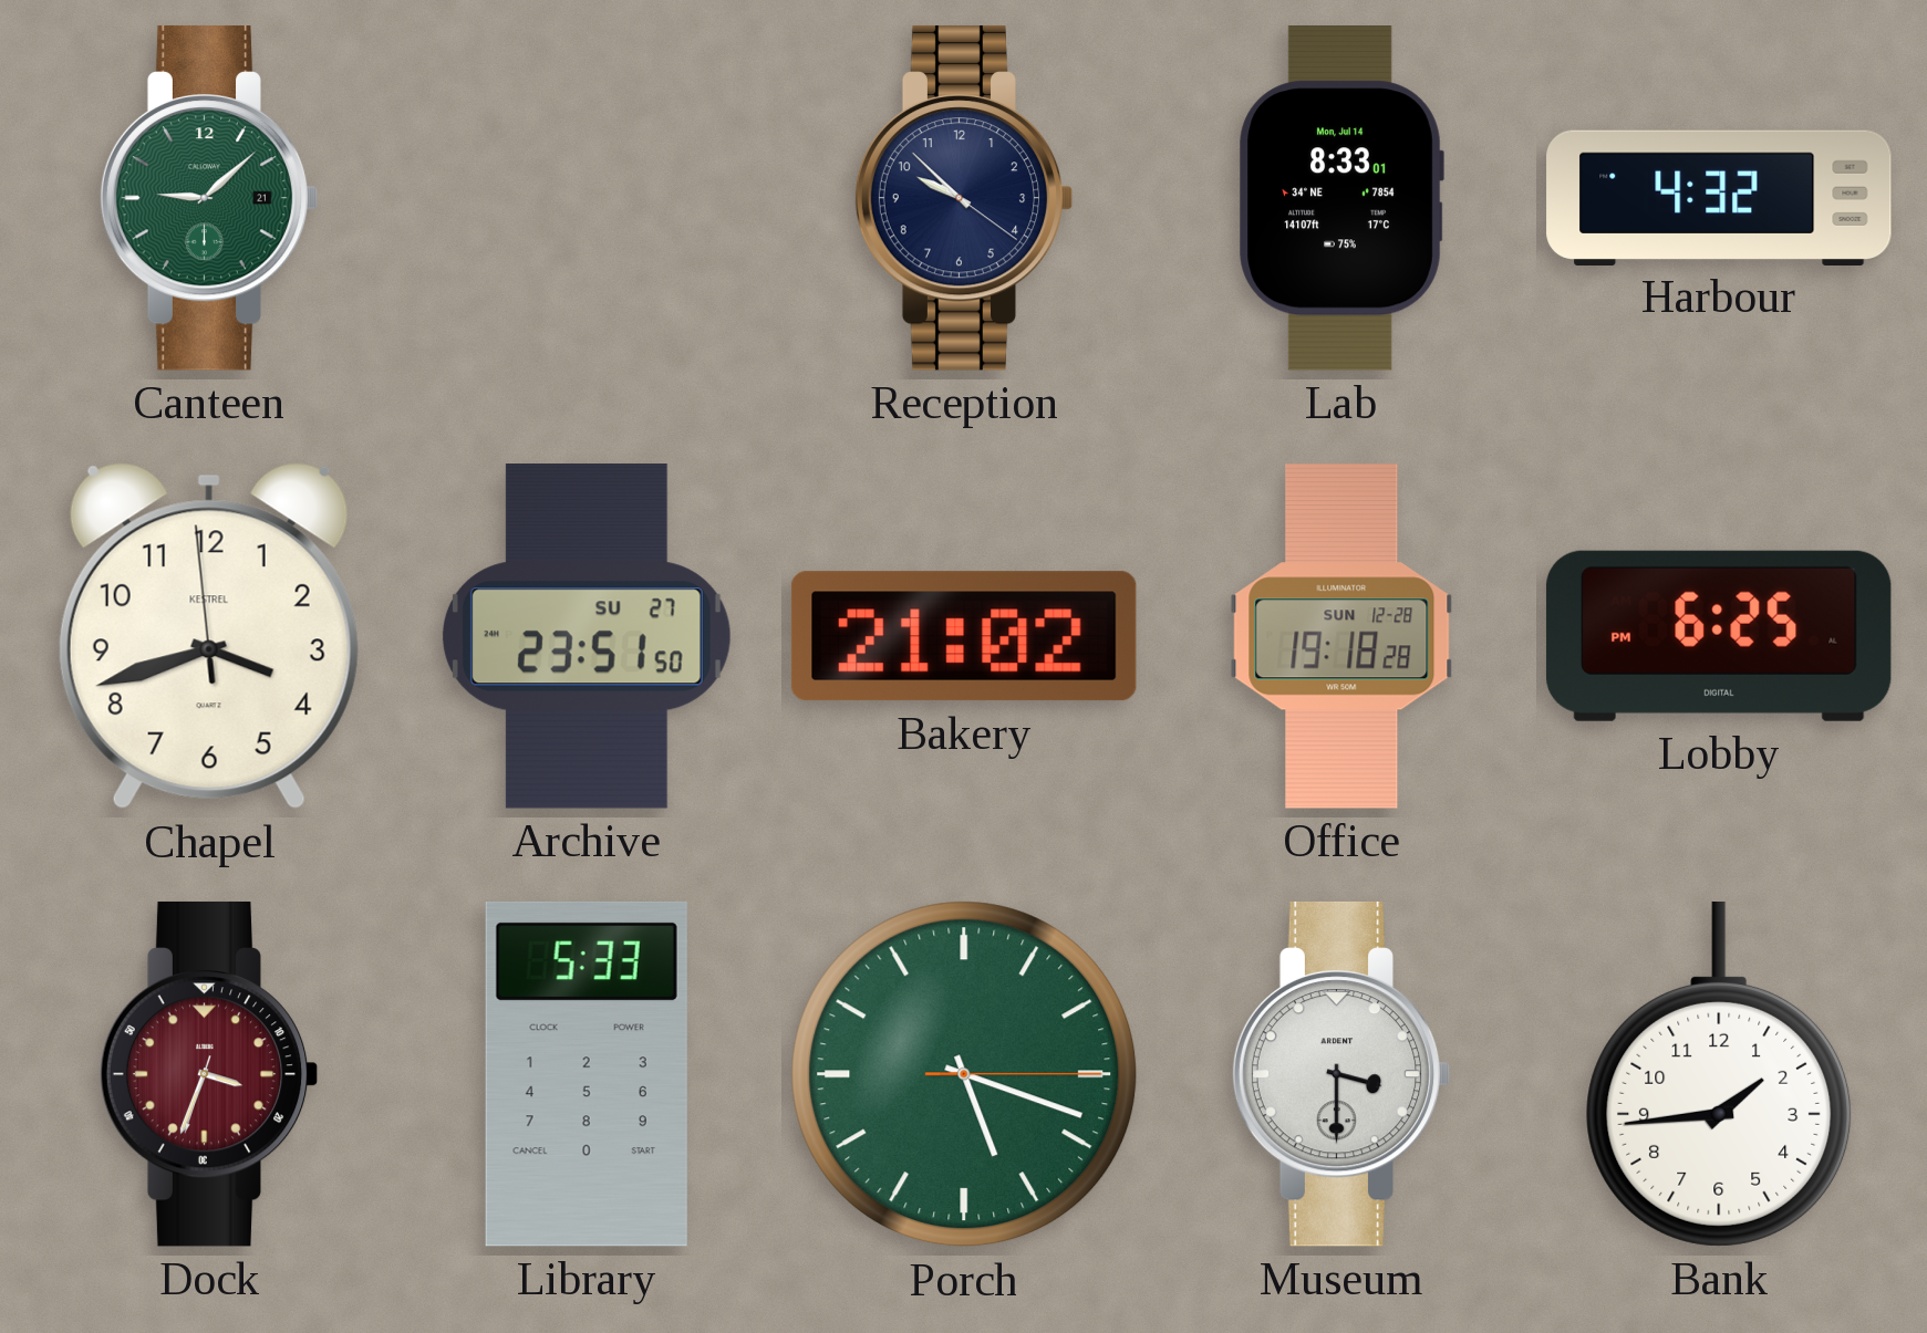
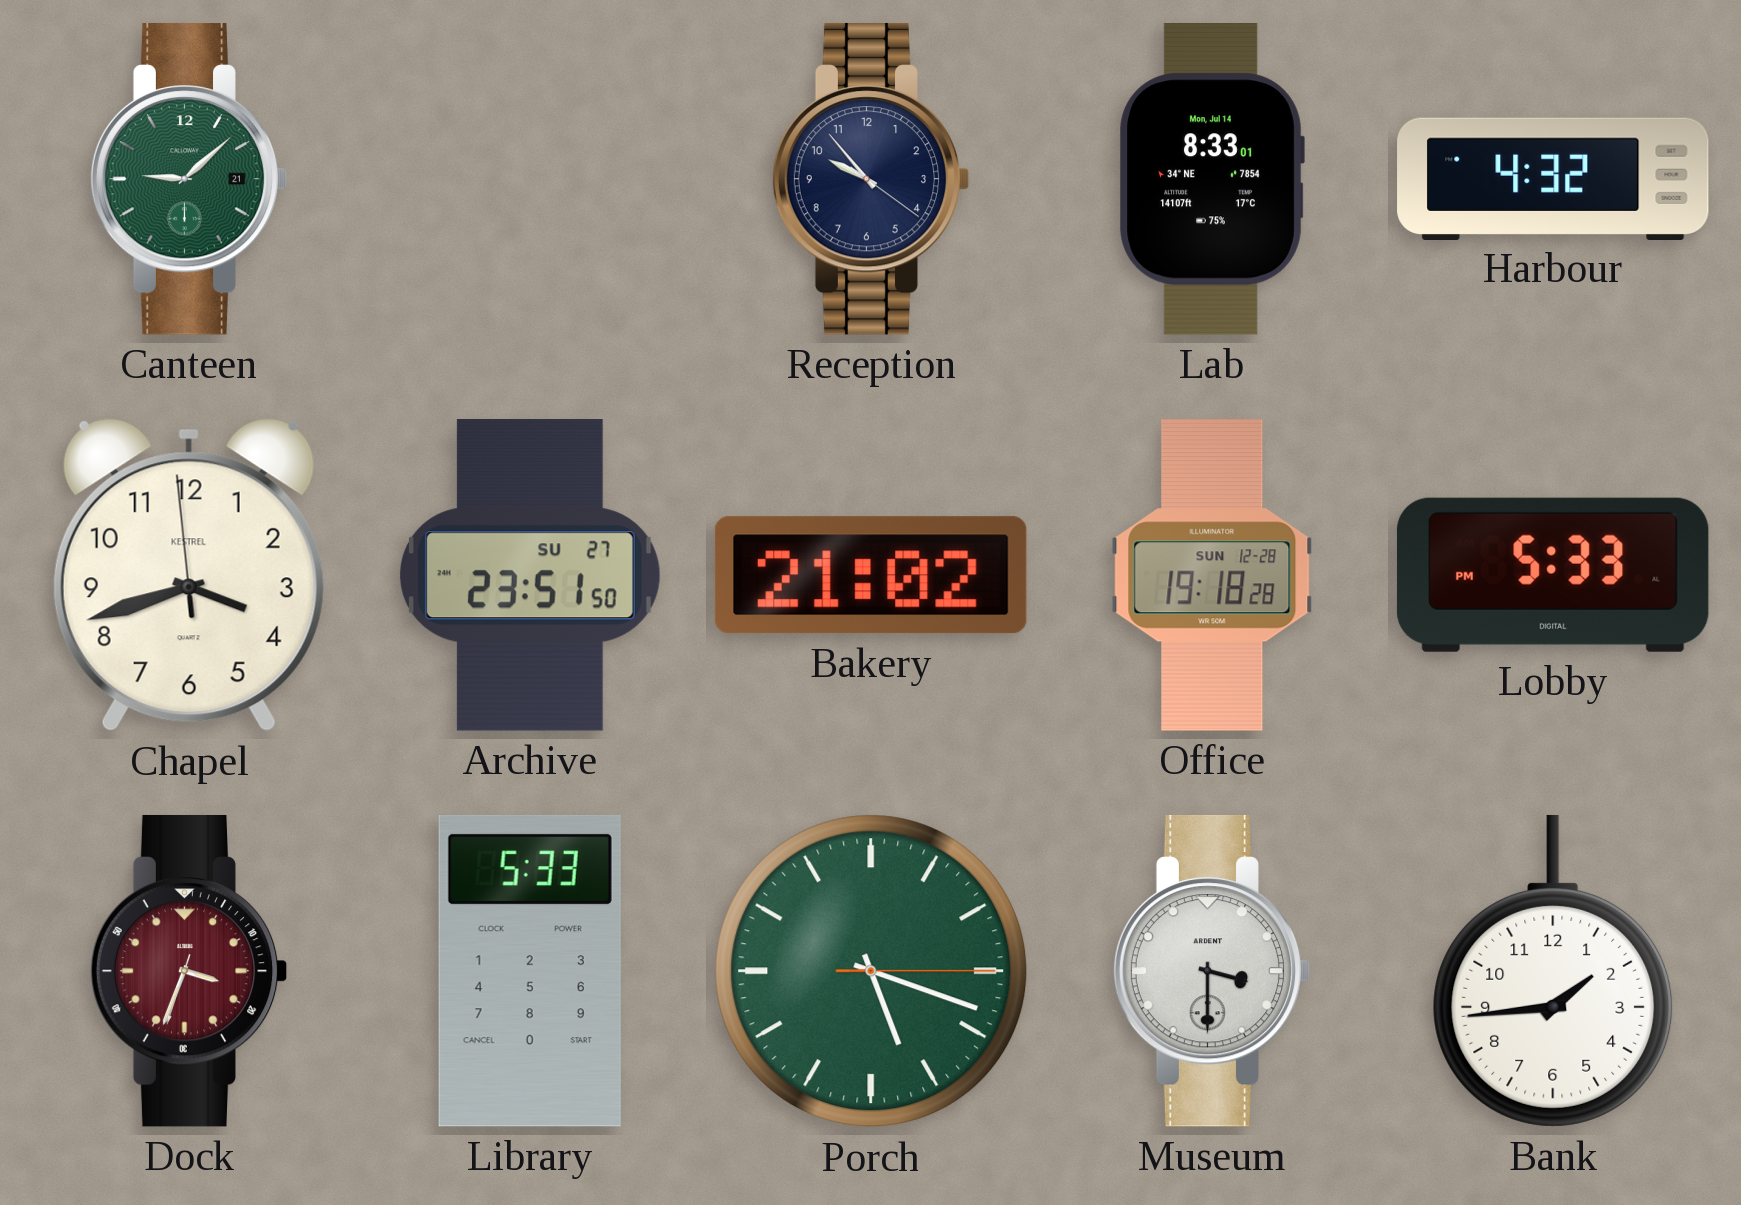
Reception: 9:52 -> 9:53 (871, 179)
Lobby: 6:25 -> 5:33 (1553, 575)
